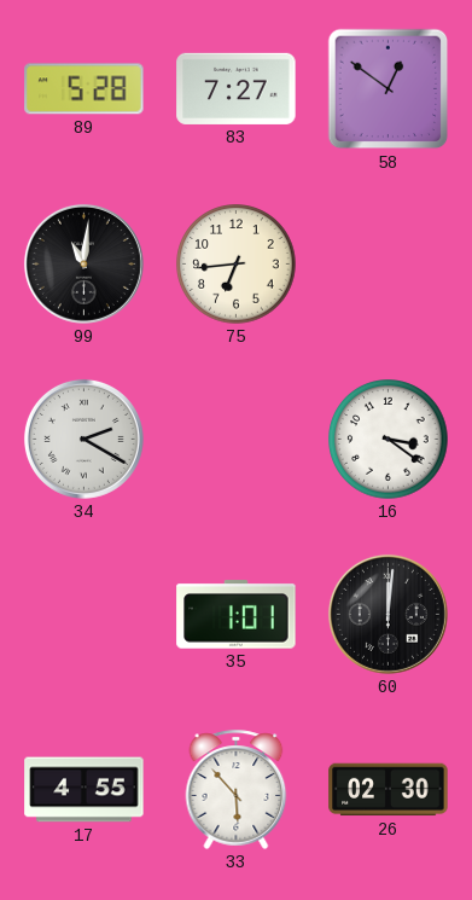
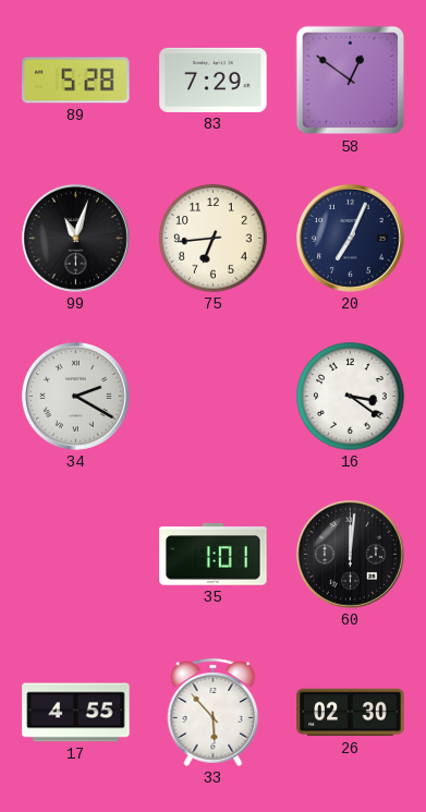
83: 7:27 -> 7:29 (214, 80)
99: 11:01 -> 11:03 (75, 238)
20: none -> 7:04 (350, 238)
